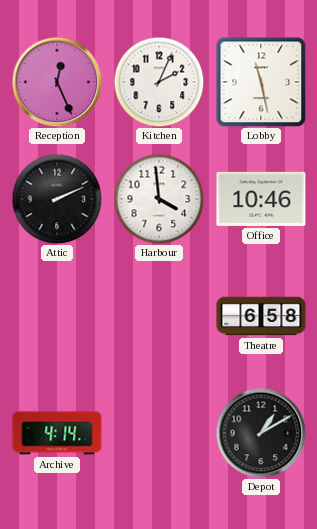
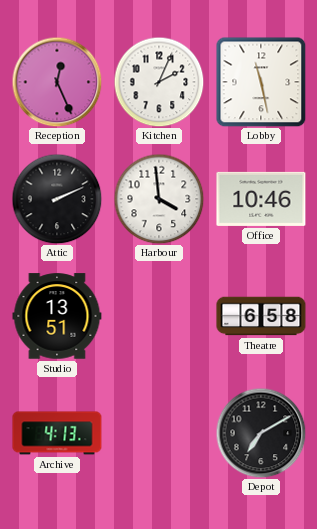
Studio: none -> 13:51 (57, 316)
Archive: 4:14 -> 4:13 (57, 433)
Depot: 1:10 -> 7:10 (261, 433)
